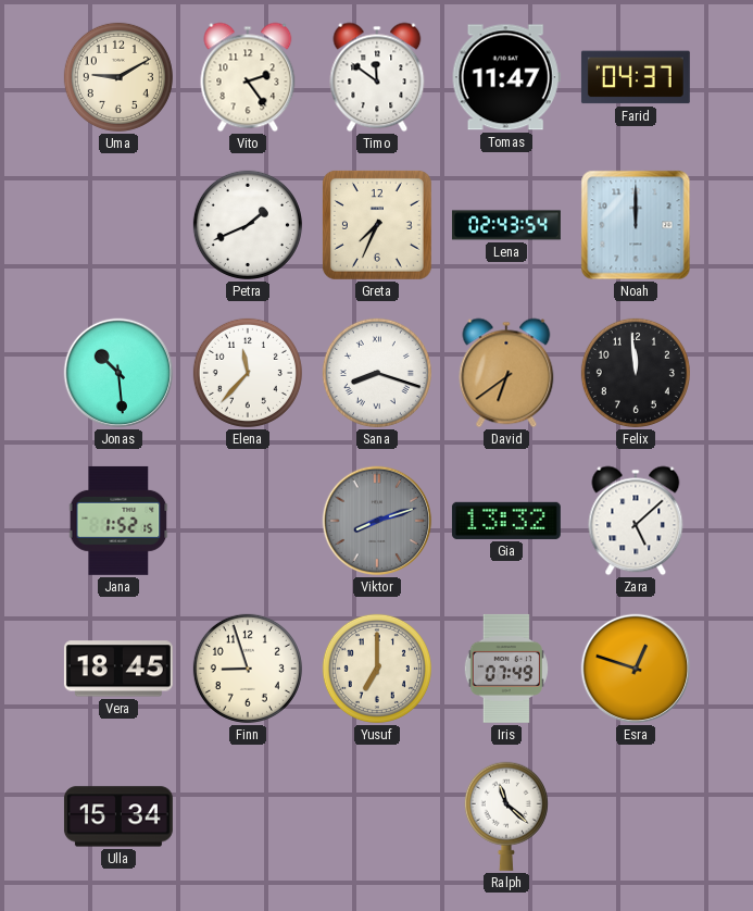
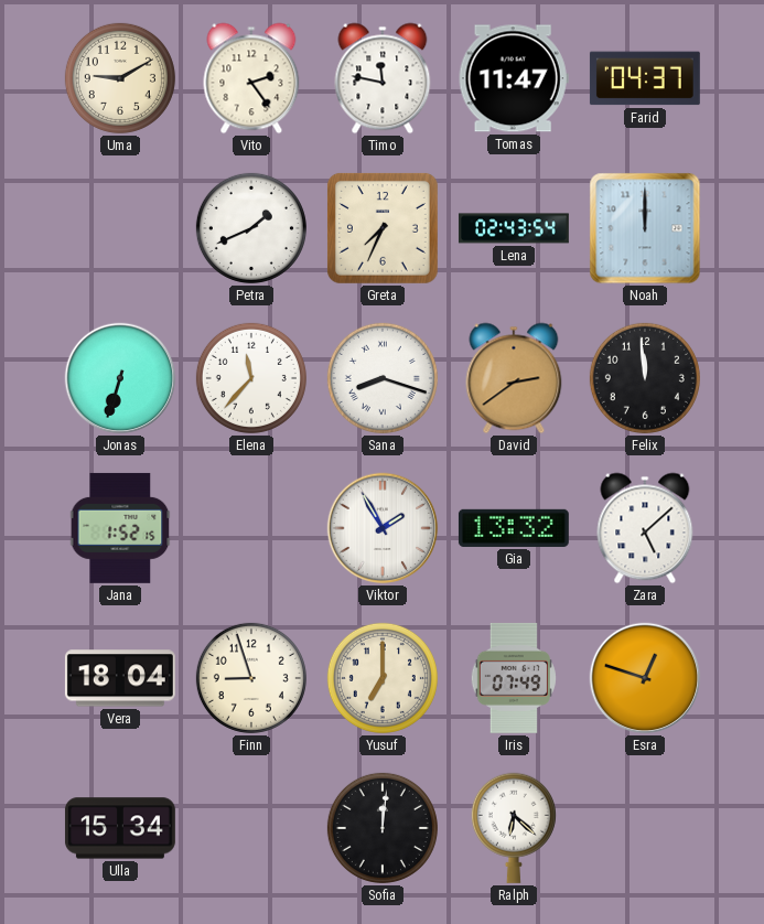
Timo: 11:51 -> 11:47 (383, 78)
Jonas: 10:29 -> 6:33 (120, 378)
David: 6:39 -> 2:39 (514, 378)
Viktor: 8:12 -> 1:55 (383, 528)
Viktor dial: grey -> white (383, 528)
Vera: 18:45 -> 18:04 (120, 678)
Sofia: none -> 12:01 (383, 828)
Ralph: 11:22 -> 6:22 (514, 828)
